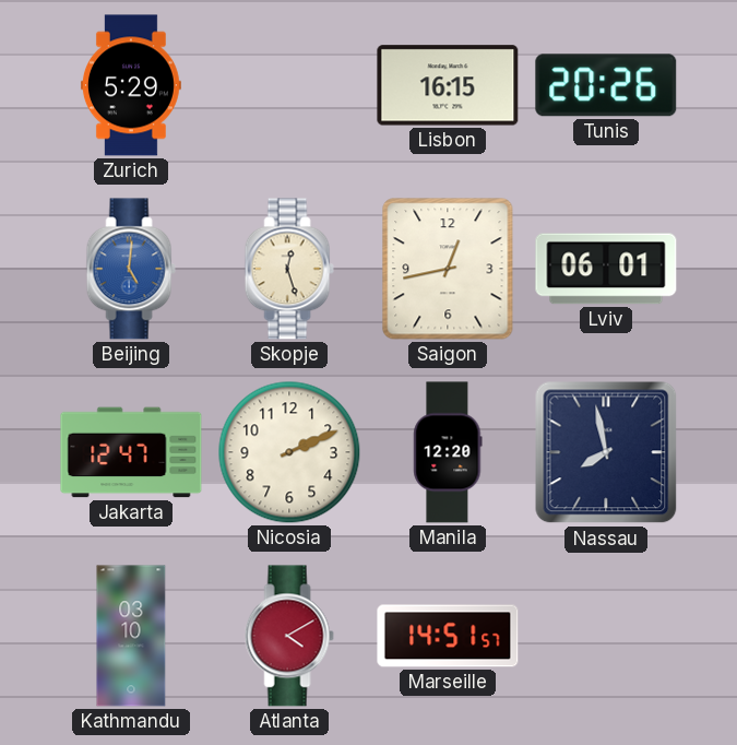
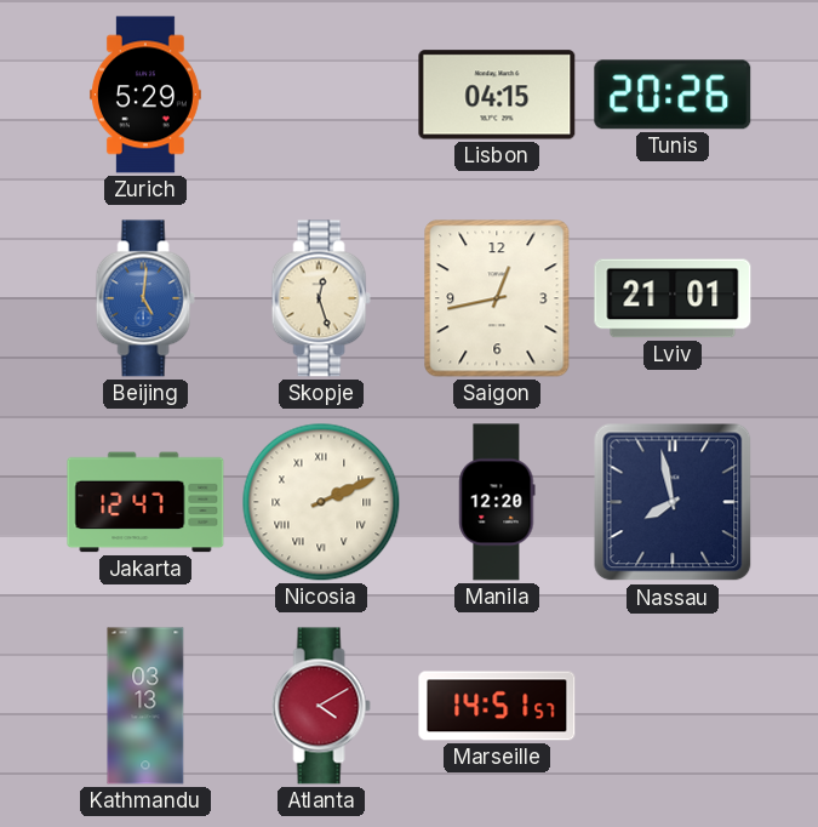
Lisbon: 16:15 -> 04:15 (497, 95)
Lviv: 06:01 -> 21:01 (673, 298)
Nicosia numerals: Arabic -> Roman (321, 502)
Kathmandu: 03:10 -> 03:13 (145, 706)
